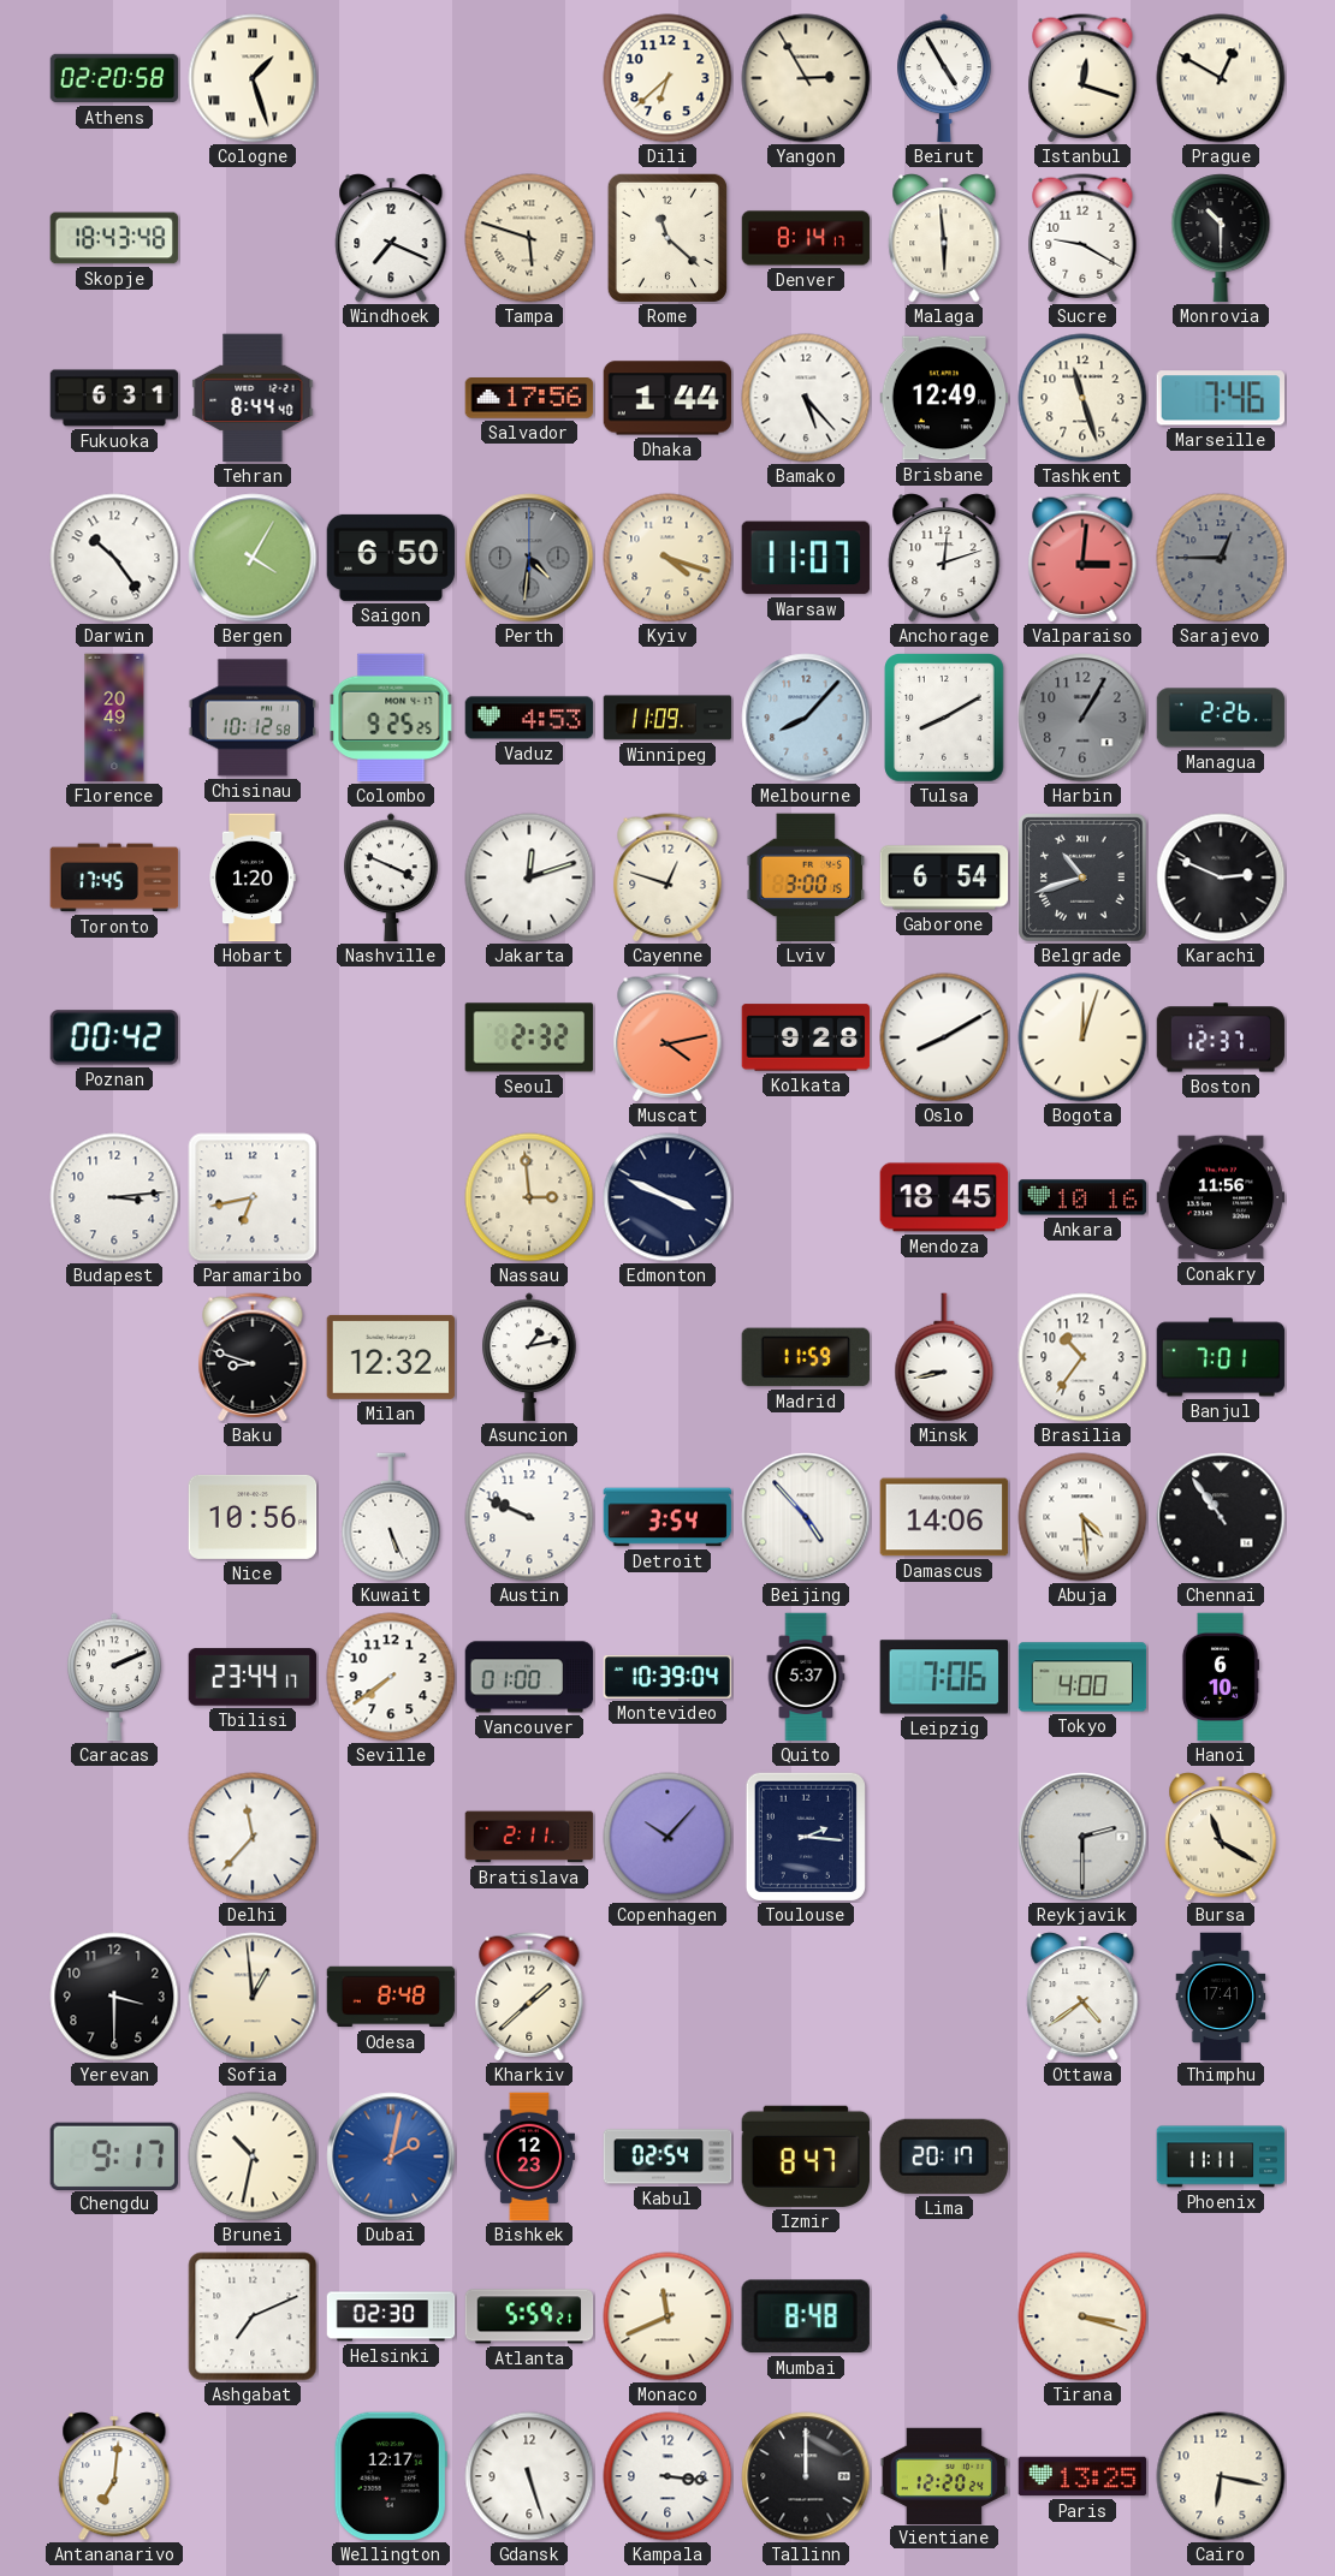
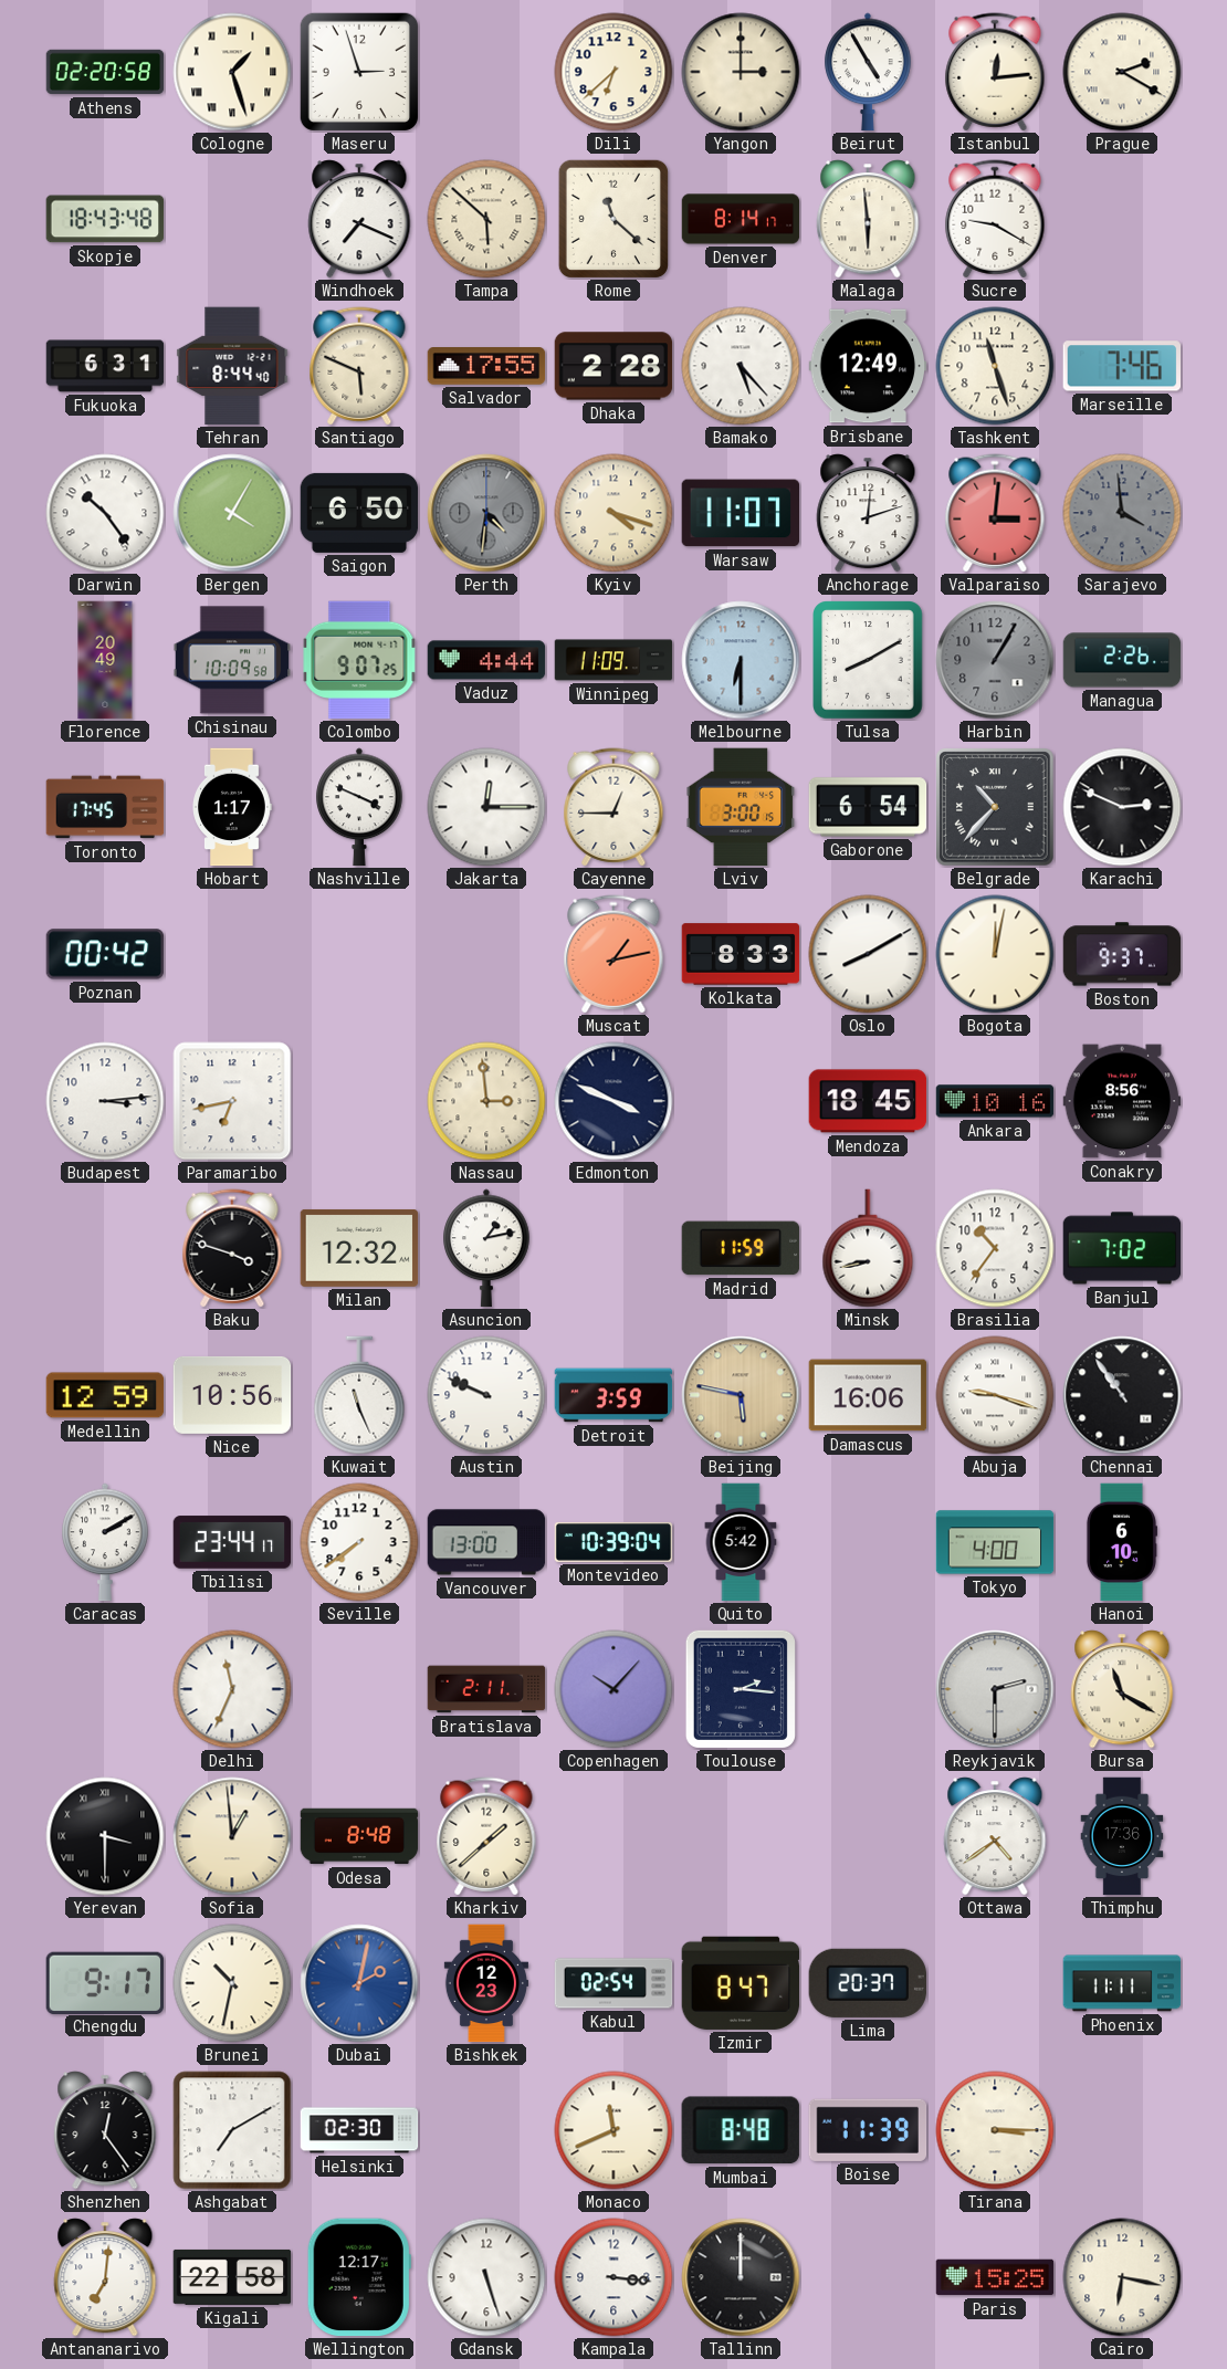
Maseru: none -> 2:57 (358, 71)
Yangon: 2:55 -> 3:00 (741, 72)
Istanbul: 12:18 -> 12:14 (995, 72)
Prague: 12:50 -> 2:20 (1122, 72)
Tampa: 5:48 -> 5:52 (486, 219)
Monrovia: 10:30 -> none (1221, 238)
Santiago: none -> 5:49 (359, 366)
Salvador: 17:56 -> 17:55 (486, 367)
Dhaka: 1:44 -> 2:28 (613, 366)
Sarajevo: 12:45 -> 3:59 (1122, 513)
Chisinau: 10:12 -> 10:09 (232, 660)
Colombo: 9:25 -> 9:07 (359, 660)
Vaduz: 4:53 -> 4:44 (486, 660)
Melbourne: 8:07 -> 6:30 (741, 660)
Hobart: 1:20 -> 1:17 (232, 807)
Jakarta: 12:12 -> 12:15 (486, 807)
Cayenne: 12:48 -> 12:45 (613, 807)
Belgrade: 10:42 -> 10:37 (995, 807)
Seoul: 2:32 -> none (529, 1037)
Muscat: 4:13 -> 1:13 (613, 954)
Kolkata: 9:28 -> 8:33 (741, 954)
Bogota: 12:03 -> 12:02 (995, 954)
Boston: 12:37 -> 9:37 (1122, 954)
Conakry: 11:56 -> 8:56 (1122, 1101)
Baku: 8:48 -> 3:48 (232, 1248)
Banjul: 7:01 -> 7:02 (1122, 1248)
Medellin: none -> 12:59 (105, 1395)
Kuwait: 5:26 -> 11:26 (359, 1395)
Detroit: 3:54 -> 3:59 (613, 1395)
Beijing: 4:53 -> 5:47 (741, 1395)
Beijing dial: white -> champagne (741, 1395)
Damascus: 14:06 -> 16:06 (868, 1395)
Abuja: 4:29 -> 9:18 (995, 1395)
Caracas: 2:11 -> 2:10 (105, 1542)
Vancouver: 01:00 -> 13:00 (486, 1542)
Quito: 5:37 -> 5:42 (741, 1542)
Leipzig: 7:06 -> none (944, 1677)
Delhi: 11:37 -> 11:34 (232, 1689)
Yerevan numerals: Arabic -> Roman (105, 1836)
Thimphu: 17:41 -> 17:36 (1122, 1836)
Lima: 20:17 -> 20:37 (867, 1983)
Shenzhen: none -> 12:24 (105, 2130)
Ashgabat: 7:11 -> 7:10 (232, 2130)
Atlanta: 5:59 -> none (529, 2316)
Boise: none -> 11:39 (868, 2130)
Tirana: 3:18 -> 3:15 (995, 2130)
Kigali: none -> 22:58 (232, 2277)
Vientiane: 12:20 -> none (944, 2475)
Paris: 13:25 -> 15:25 (995, 2277)
